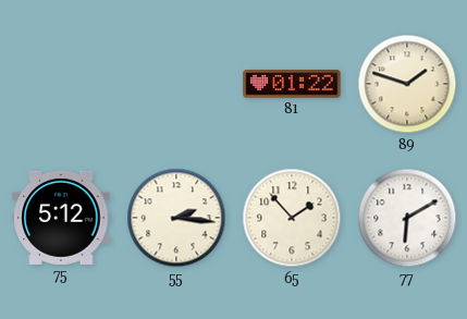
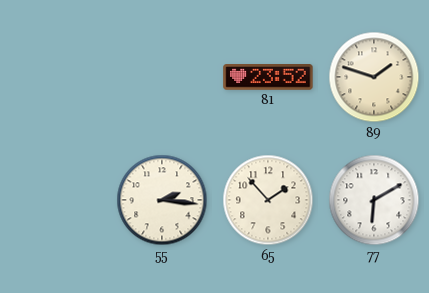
81: 01:22 -> 23:52 (268, 78)
75: 5:12 -> none (61, 218)
